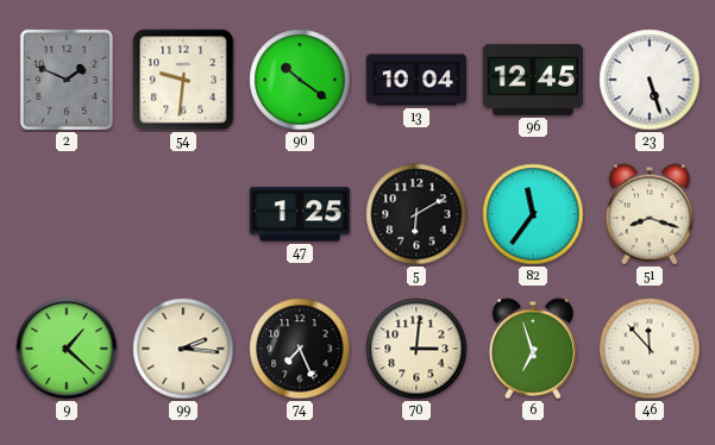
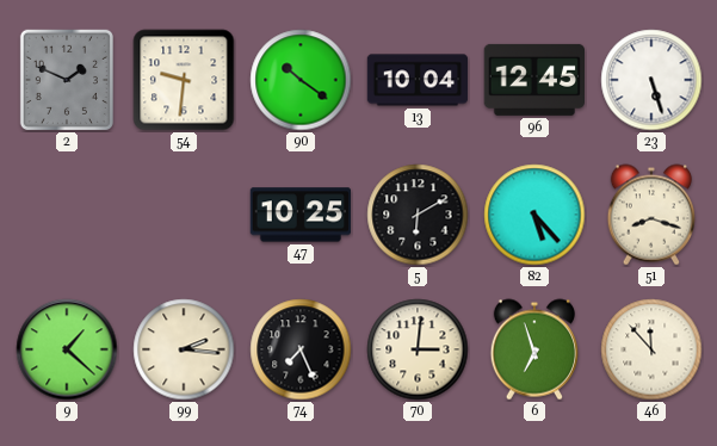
47: 1:25 -> 10:25 (299, 215)
82: 11:36 -> 5:23 (534, 215)
